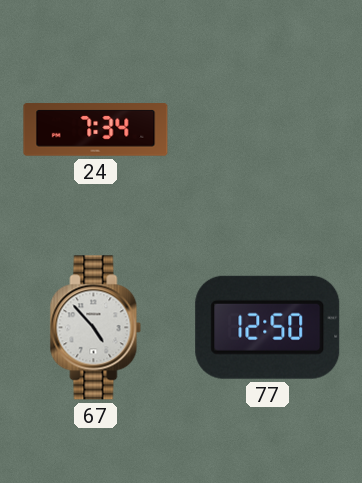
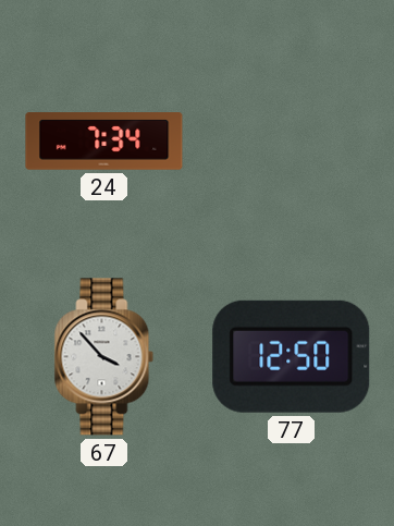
67: 4:53 -> 3:53 (104, 357)
